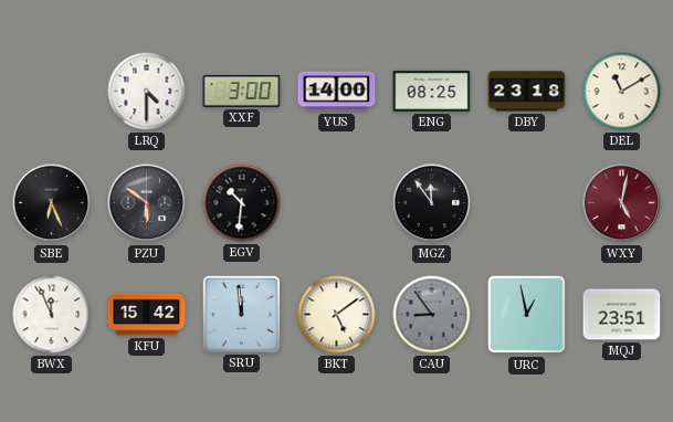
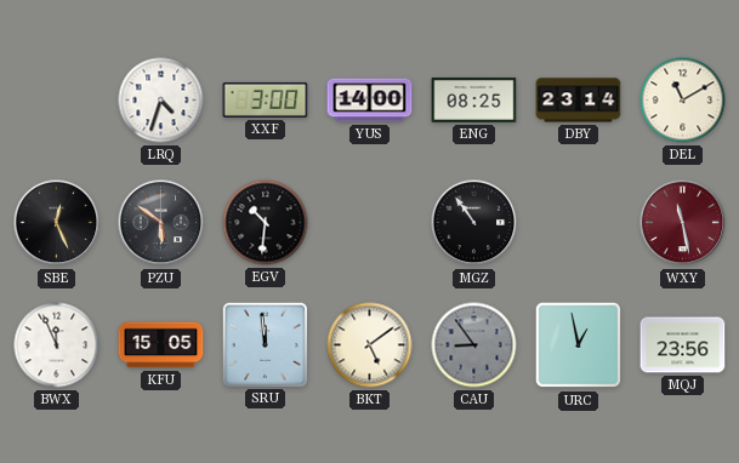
LRQ: 4:30 -> 4:33 (161, 101)
DBY: 23:18 -> 23:14 (579, 101)
SBE: 6:26 -> 12:26 (57, 223)
MGZ: 11:54 -> 10:54 (474, 223)
WXY: 5:02 -> 11:28 (683, 223)
KFU: 15:42 -> 15:05 (161, 345)
MQJ: 23:51 -> 23:56 (683, 345)
